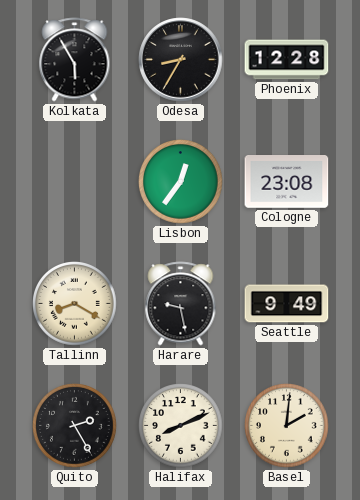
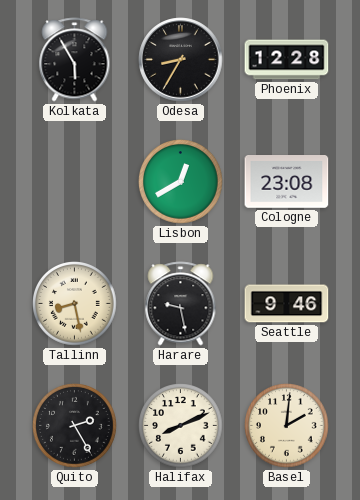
Lisbon: 12:36 -> 12:40 (181, 182)
Tallinn: 8:20 -> 8:28 (75, 304)
Seattle: 9:49 -> 9:46 (287, 304)
